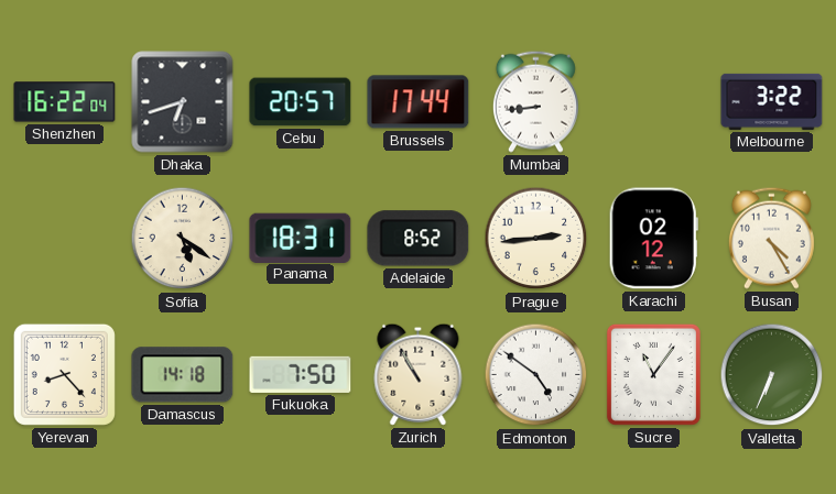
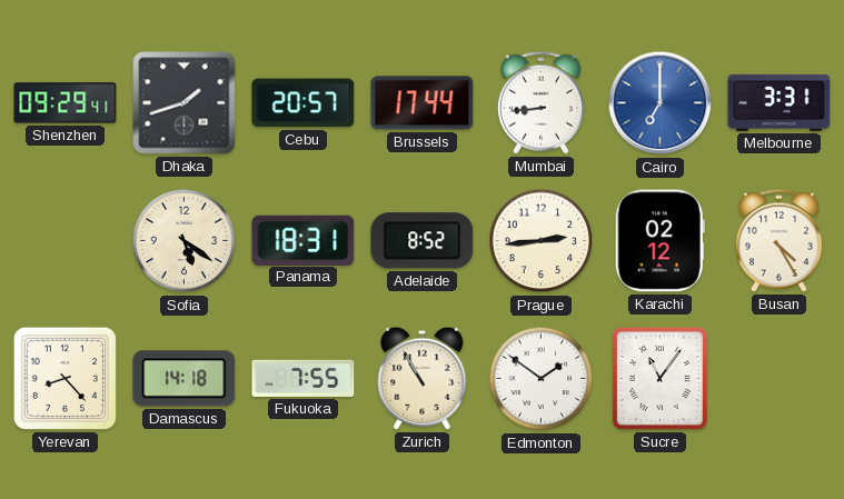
Shenzhen: 16:22 -> 09:29 (66, 103)
Dhaka: 6:42 -> 1:42 (185, 103)
Cairo: none -> 7:00 (661, 103)
Melbourne: 3:22 -> 3:31 (780, 102)
Fukuoka: 7:50 -> 7:55 (304, 378)
Edmonton: 4:51 -> 1:51 (542, 379)
Valletta: 6:34 -> none (772, 375)
